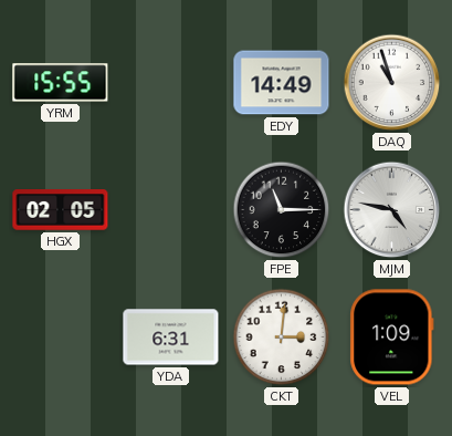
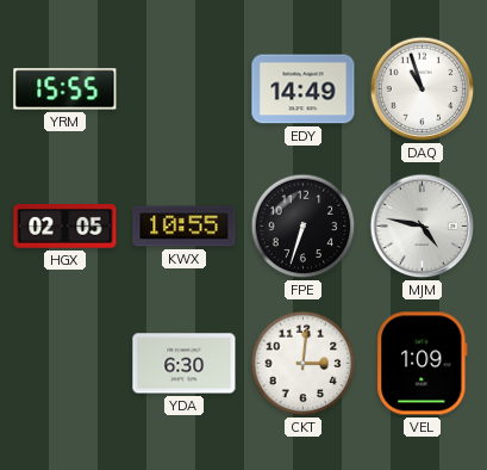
KWX: none -> 10:55 (185, 227)
FPE: 11:15 -> 6:33 (304, 227)
YDA: 6:31 -> 6:30 (185, 364)
